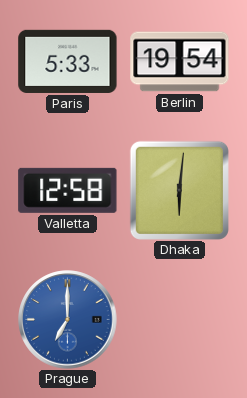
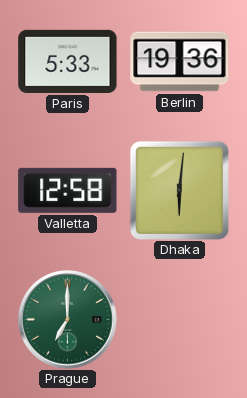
Berlin: 19:54 -> 19:36 (180, 62)
Prague dial: blue -> green (68, 320)
